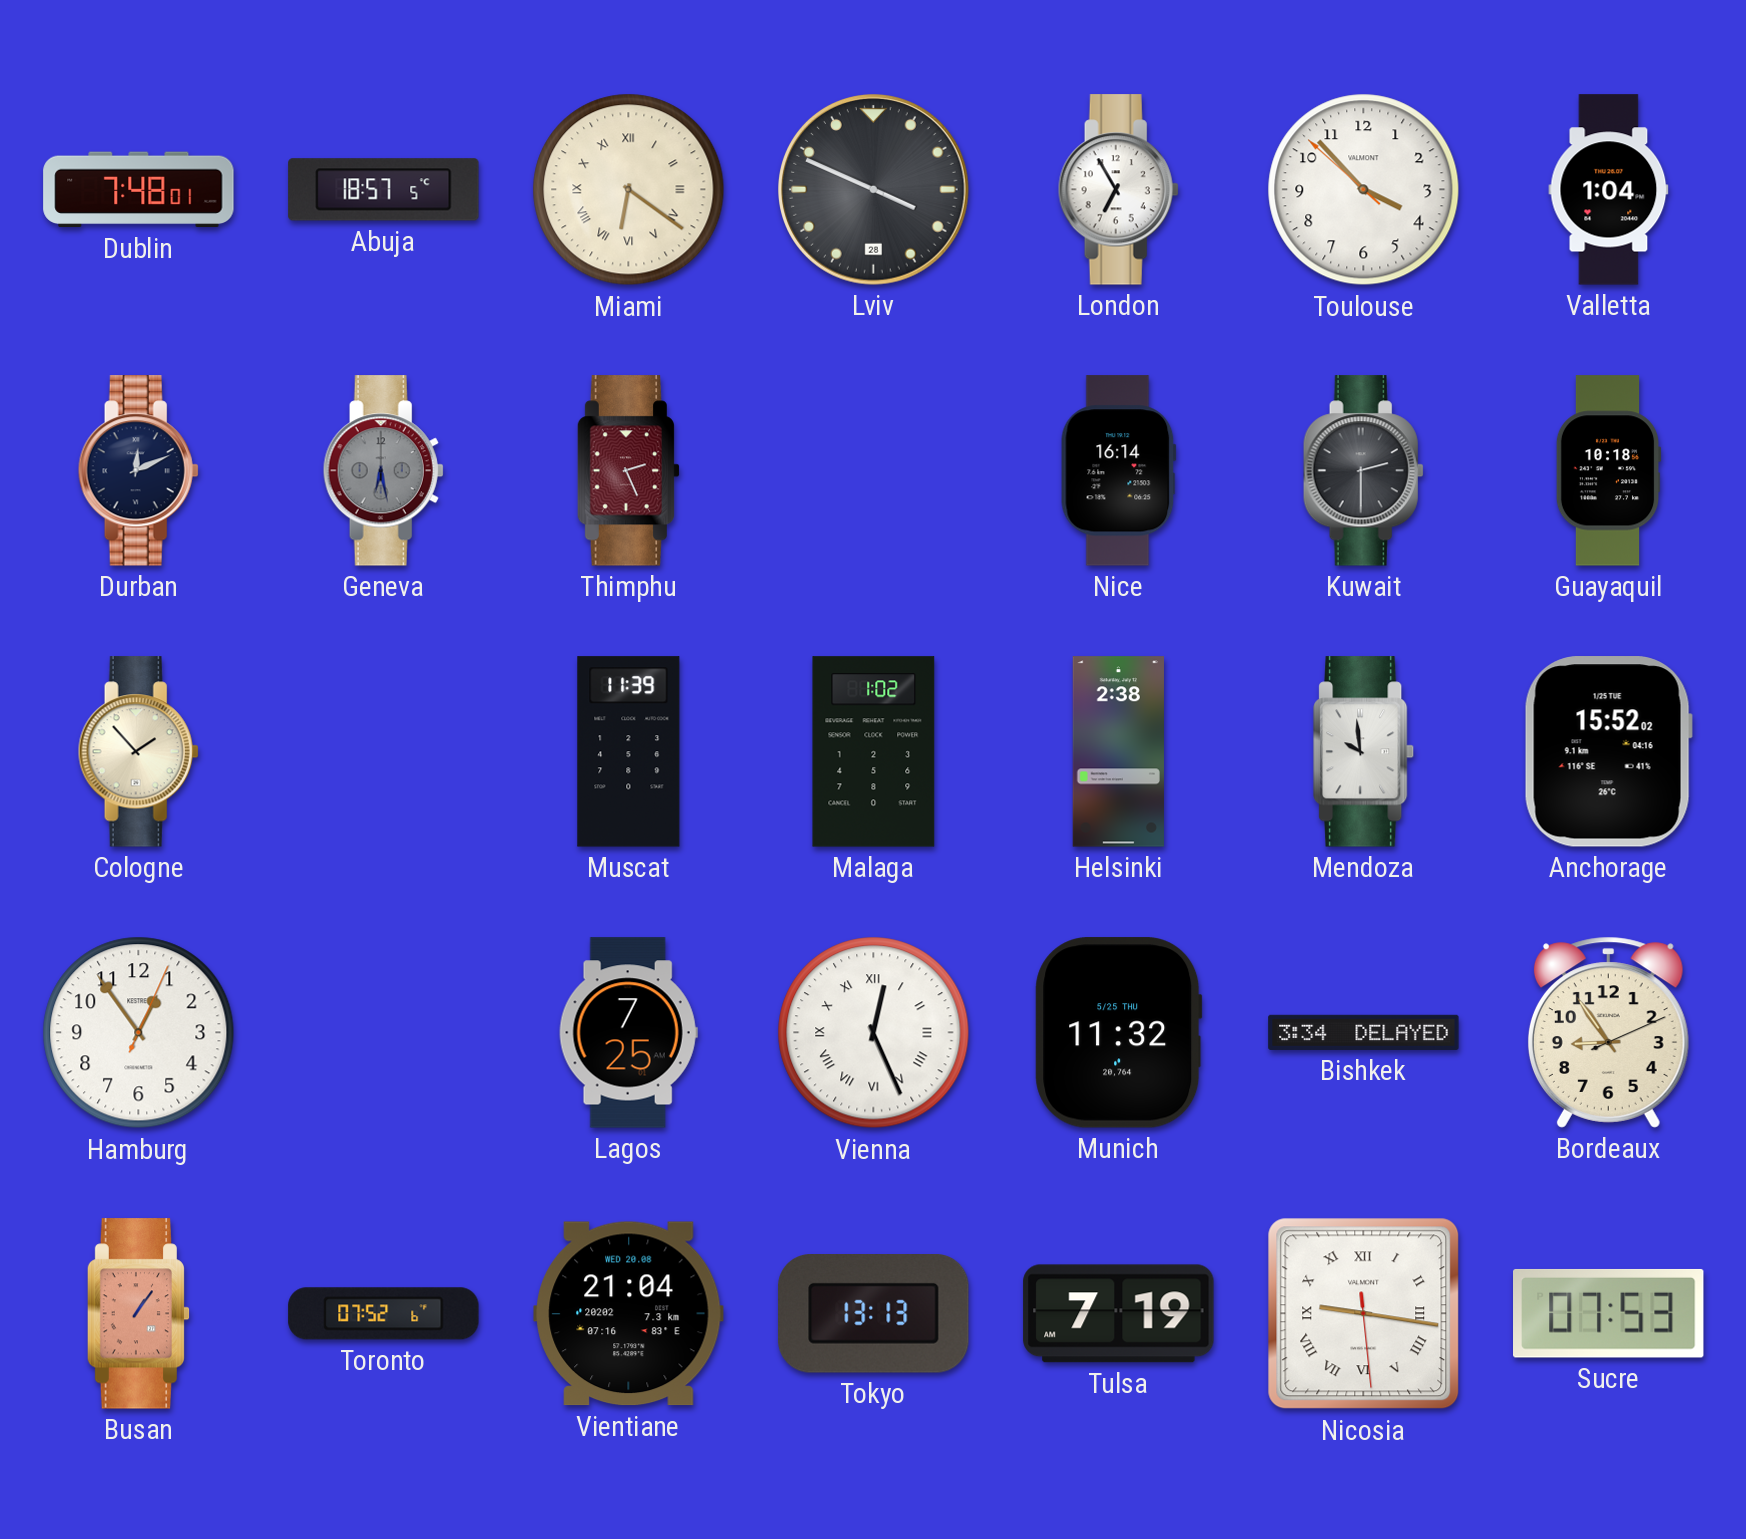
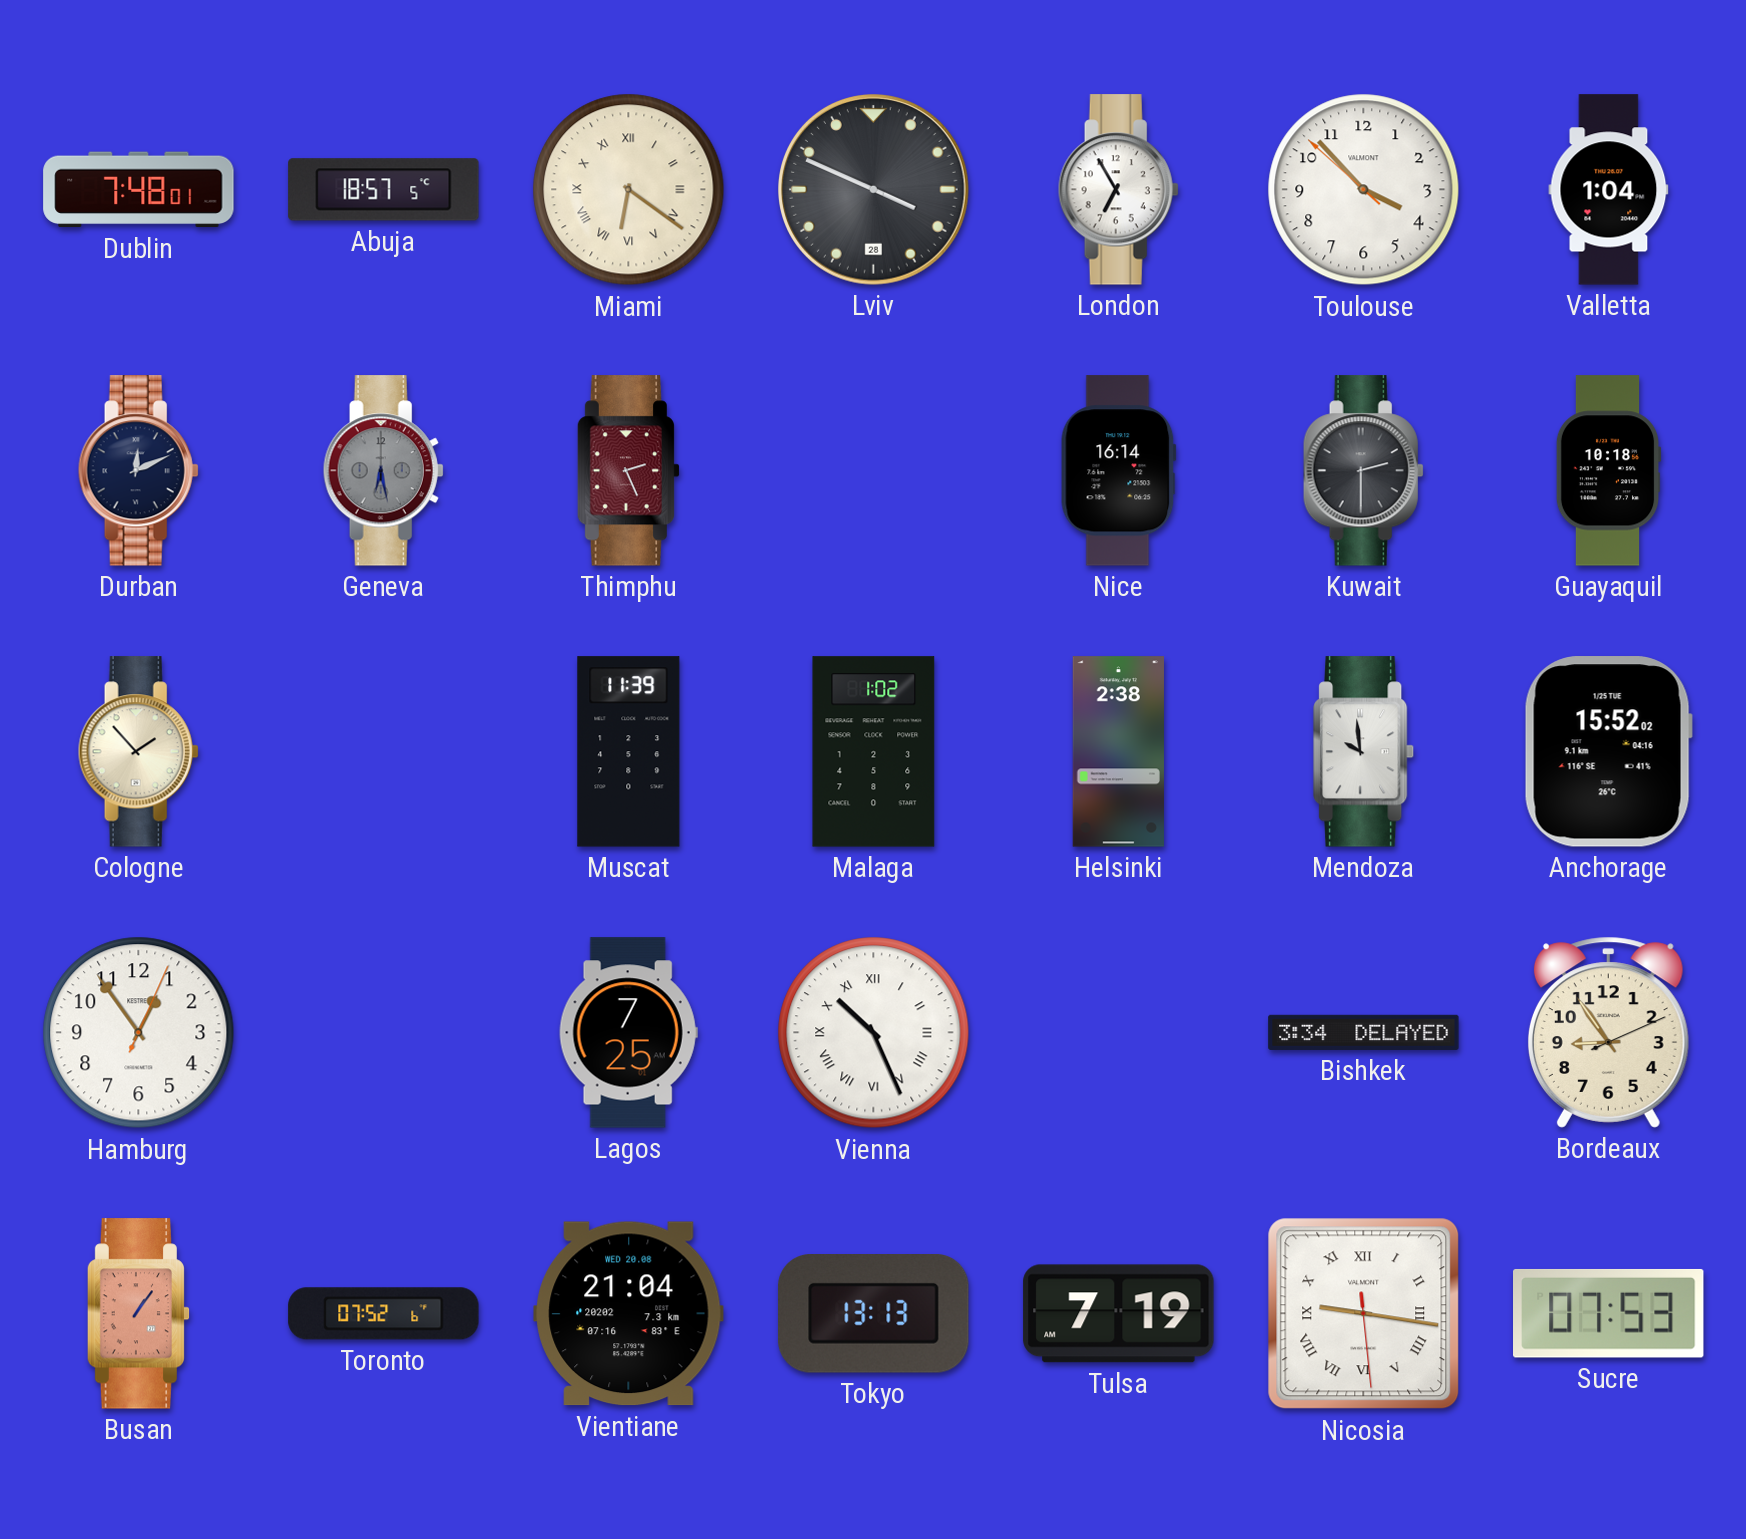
Vienna: 12:26 -> 10:26 (874, 1033)
Munich: 11:32 -> none (1119, 1033)
